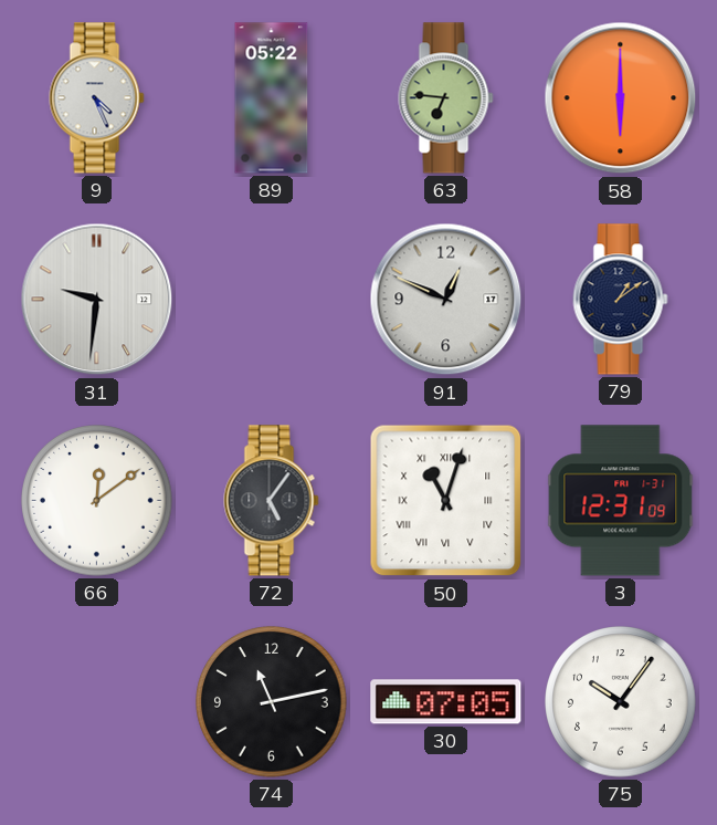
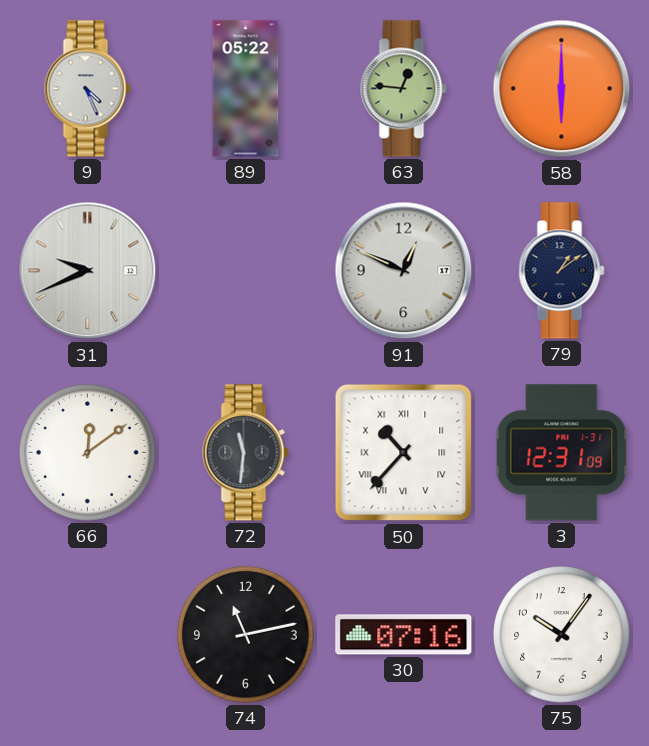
63: 6:46 -> 12:46 (404, 89)
31: 9:31 -> 9:41 (88, 271)
72: 5:06 -> 11:31 (246, 453)
50: 11:03 -> 10:37 (404, 453)
30: 07:05 -> 07:16 (404, 635)
